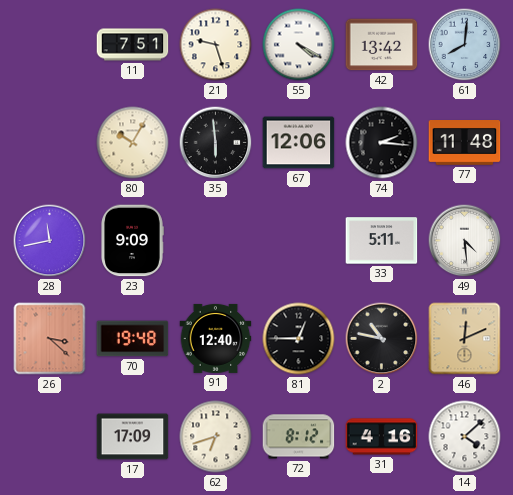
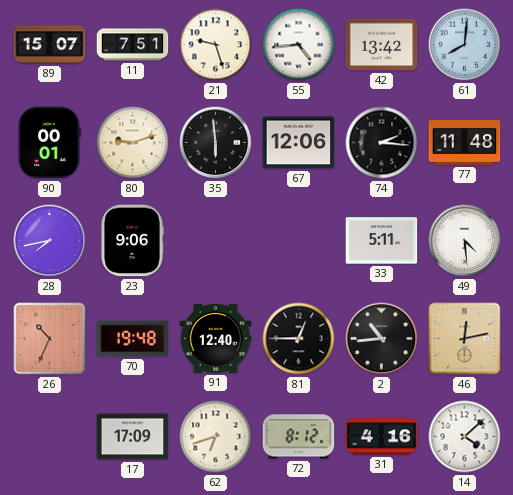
89: none -> 15:07 (50, 45)
55: 4:20 -> 4:44 (299, 45)
90: none -> 00:01 (49, 143)
80: 10:05 -> 9:12 (133, 143)
28: 11:43 -> 7:43 (50, 241)
23: 9:09 -> 9:06 (132, 241)
26: 3:22 -> 10:34 (50, 339)
2: 10:47 -> 10:44 (382, 339)
46: 12:11 -> 12:13 (465, 339)
